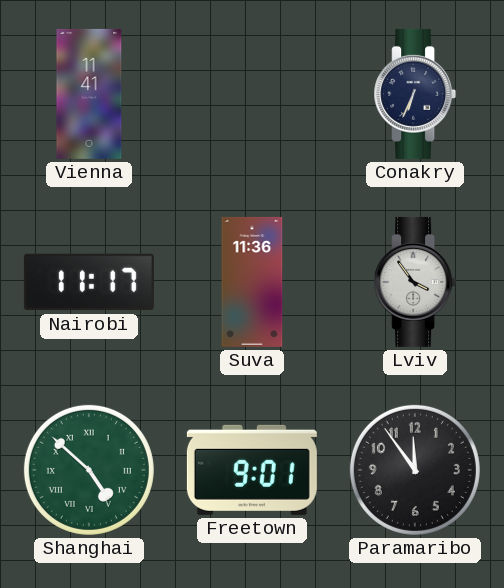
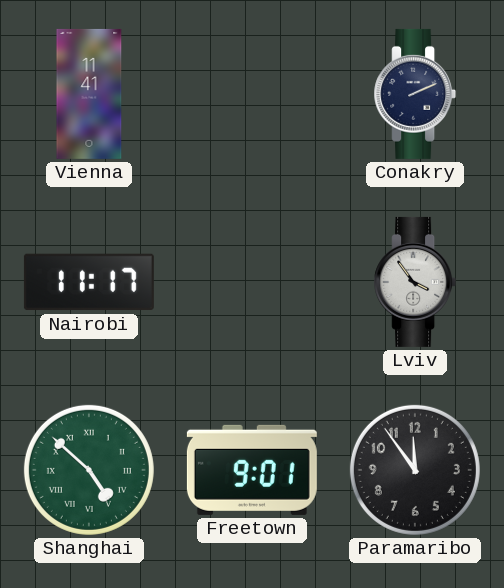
Conakry: 6:34 -> 2:11 (415, 94)
Suva: 11:36 -> none (252, 282)
